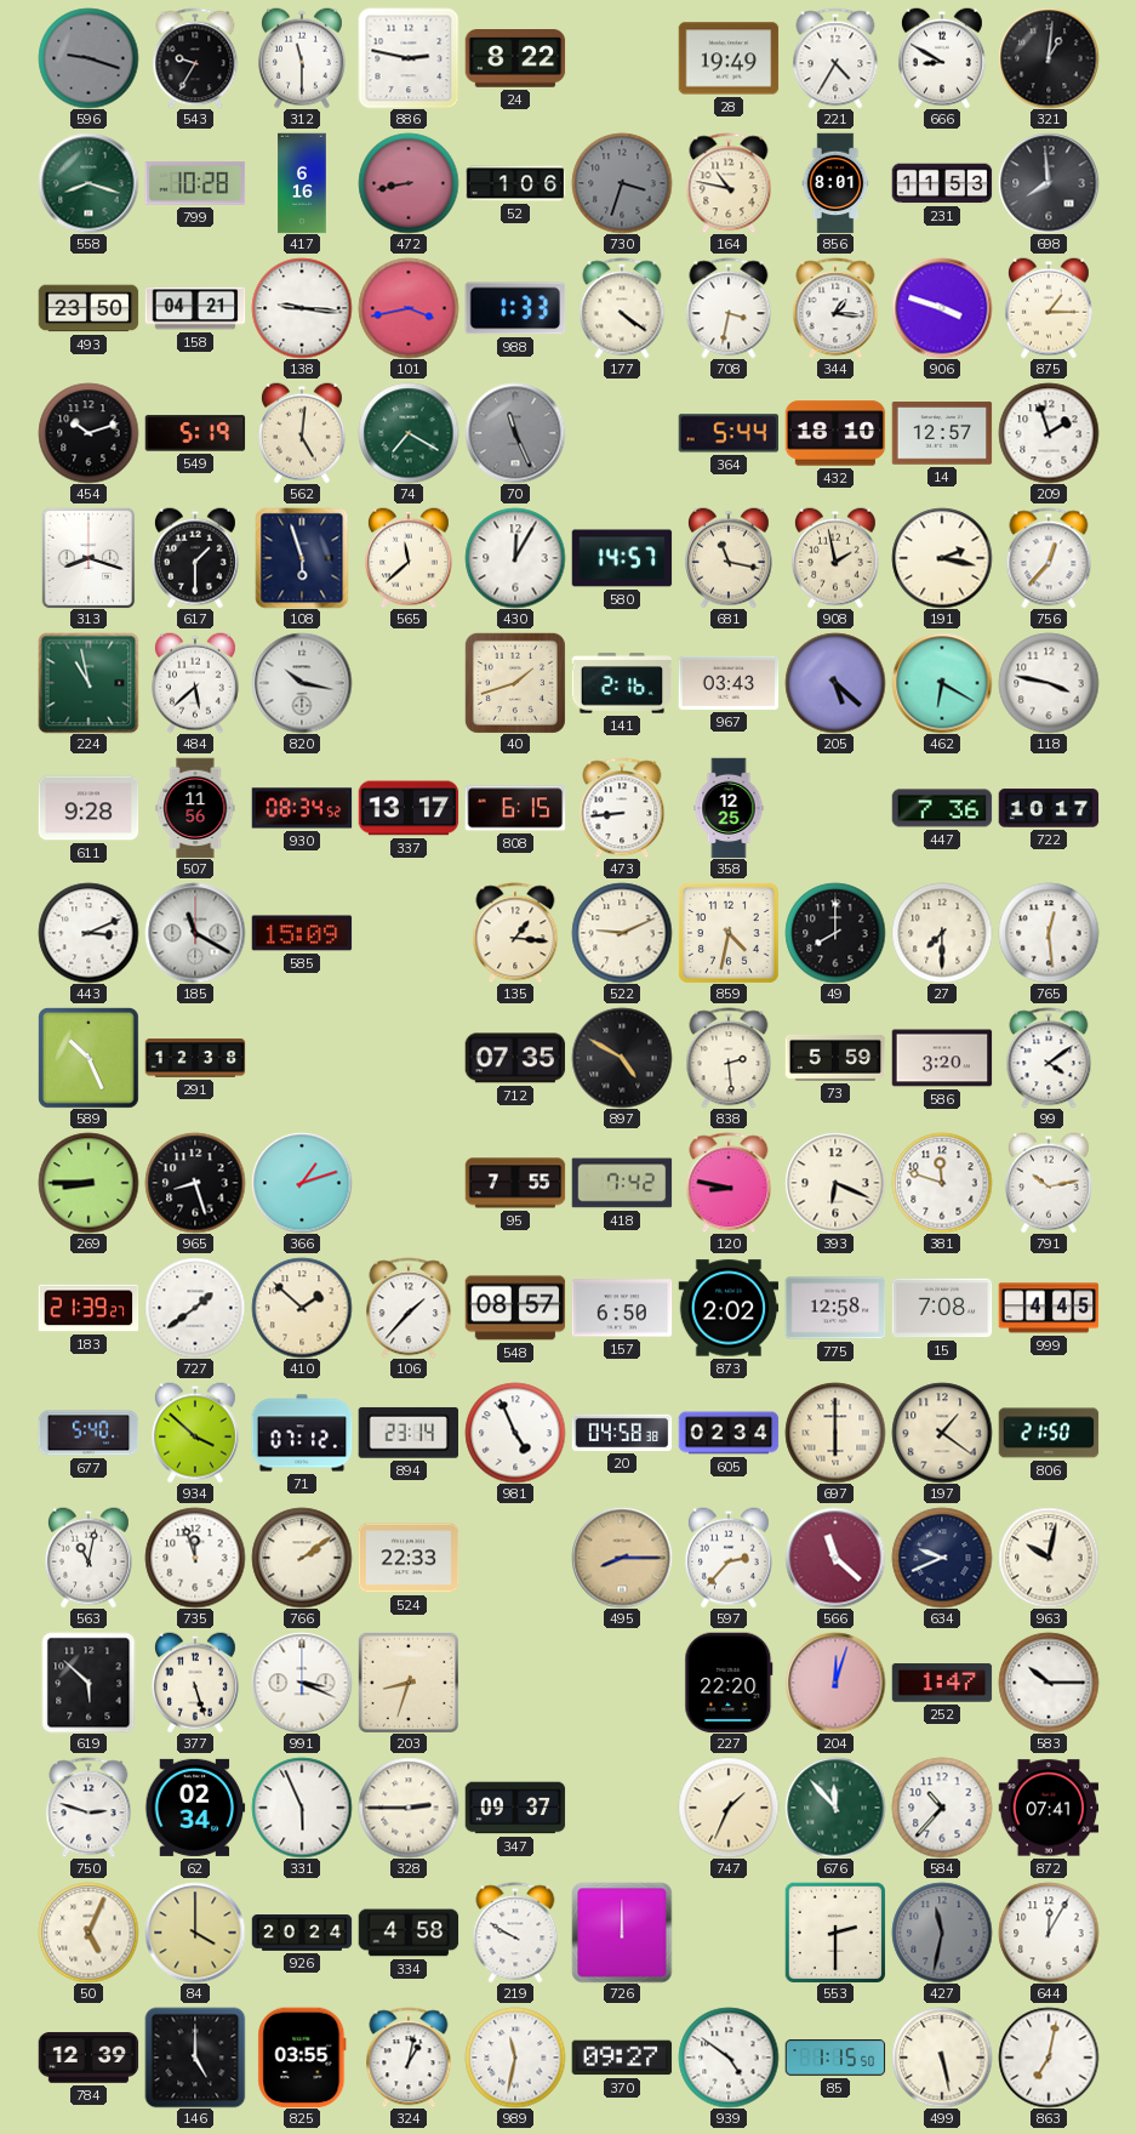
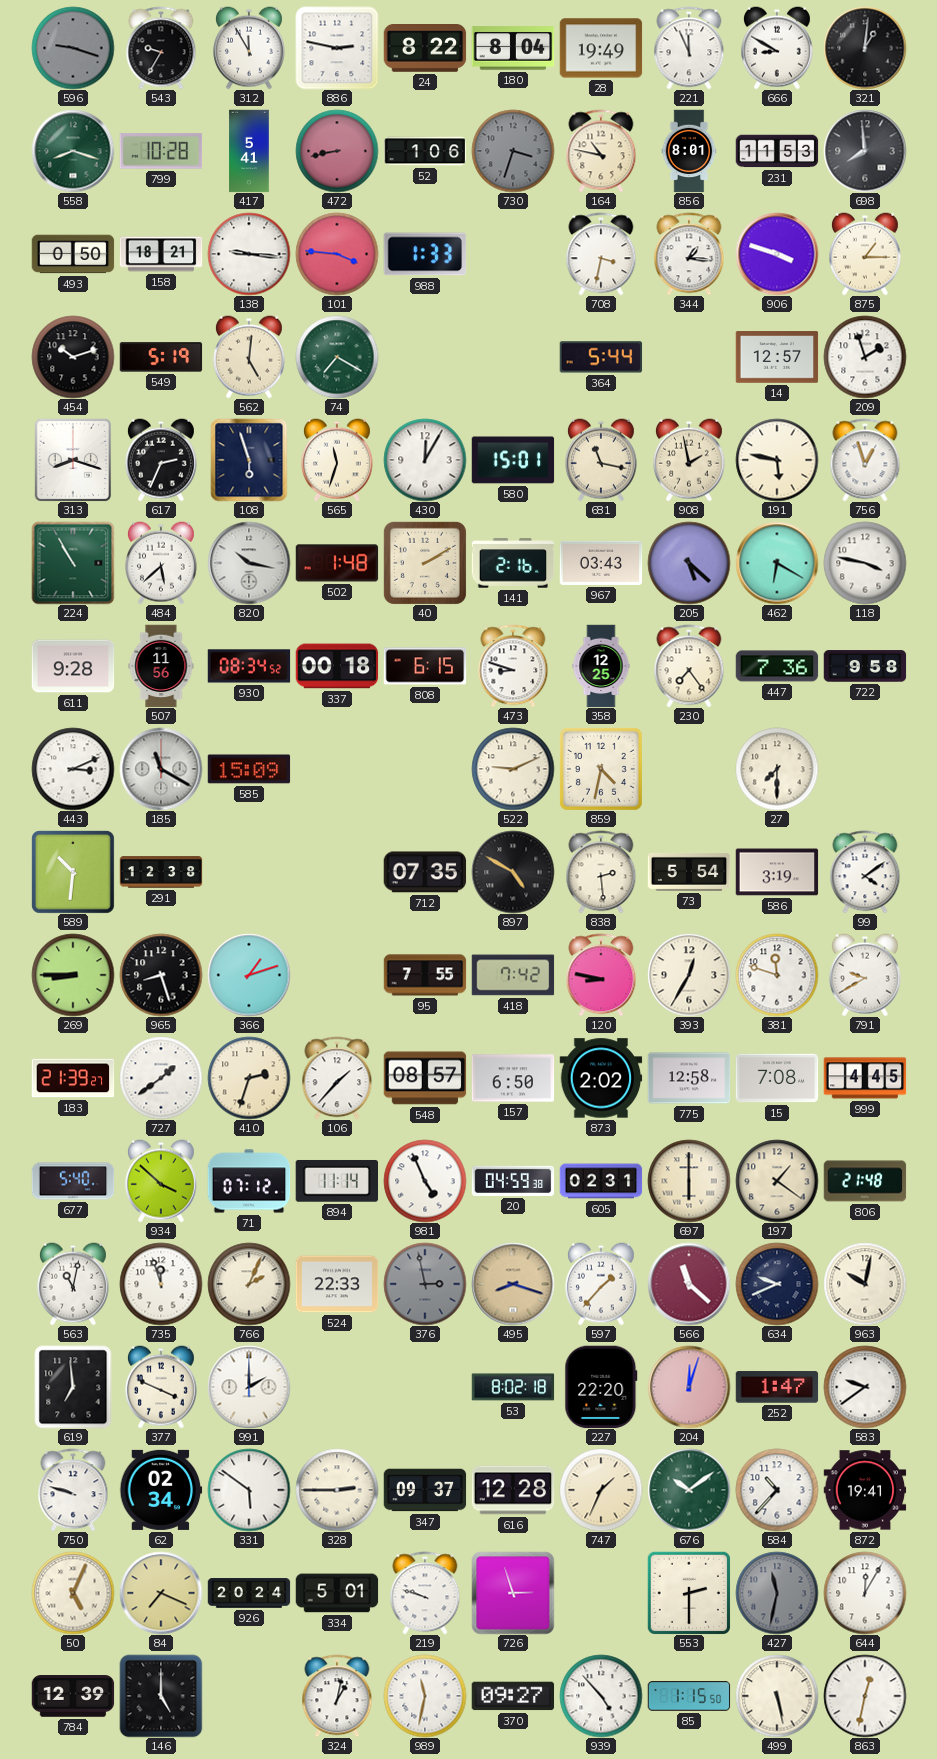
312: 11:30 -> 11:55 (249, 48)
180: none -> 8:04 (513, 48)
221: 4:35 -> 11:56 (689, 48)
417: 6:16 -> 5:41 (249, 151)
493: 23:50 -> 0:50 (73, 254)
158: 04:21 -> 18:21 (161, 254)
101: 3:43 -> 3:46 (337, 254)
177: 4:21 -> none (622, 308)
70: 11:26 -> none (515, 433)
432: 18:10 -> none (835, 433)
617: 1:30 -> 2:34 (161, 460)
565: 11:38 -> 11:33 (337, 460)
580: 14:57 -> 15:01 (513, 460)
191: 2:17 -> 5:47 (777, 460)
756: 12:37 -> 12:57 (865, 460)
224: 10:58 -> 10:55 (73, 563)
502: none -> 1:48 (337, 563)
40: 1:42 -> 2:10 (425, 563)
337: 13:17 -> 00:18 (337, 666)
473: 8:44 -> 8:48 (513, 666)
230: none -> 7:24 (689, 666)
722: 10:17 -> 9:58 (865, 666)
135: 1:16 -> none (515, 933)
49: 8:00 -> none (835, 933)
765: 12:29 -> none (1049, 933)
589: 10:26 -> 10:31 (73, 872)
73: 5:59 -> 5:54 (689, 872)
586: 3:20 -> 3:19 (777, 872)
393: 6:19 -> 12:35 (689, 975)
791: 10:13 -> 9:40 (865, 975)
410: 1:52 -> 2:33 (249, 1078)
894: 23:14 -> 11:14 (336, 1181)
20: 04:58 -> 04:59 (513, 1181)
605: 02:34 -> 02:31 (601, 1181)
806: 21:50 -> 21:48 (865, 1181)
766: 2:09 -> 2:04 (249, 1284)
376: none -> 2:58 (425, 1284)
495: 8:15 -> 8:18 (513, 1284)
597: 2:37 -> 1:37 (601, 1284)
619: 5:52 -> 6:59 (73, 1387)
377: 5:27 -> 3:49 (161, 1387)
991: 3:19 -> 2:00 (249, 1387)
203: 8:33 -> none (409, 1683)
53: none -> 8:02 (513, 1387)
583: 10:15 -> 9:39 (865, 1387)
750: 2:48 -> 9:48 (73, 1490)
331: 5:56 -> 5:51 (249, 1490)
616: none -> 12:28 (513, 1490)
676: 11:53 -> 10:09 (689, 1490)
872: 07:41 -> 19:41 (865, 1490)
84: 4:00 -> 7:19 (161, 1593)
334: 4:58 -> 5:01 (337, 1593)
219: 9:50 -> 9:48 (425, 1593)
726: 12:00 -> 2:57 (513, 1593)
825: 03:55 -> none (302, 2058)
939: 4:51 -> 4:53 (601, 1696)
863: 7:02 -> 12:32 (865, 1696)
